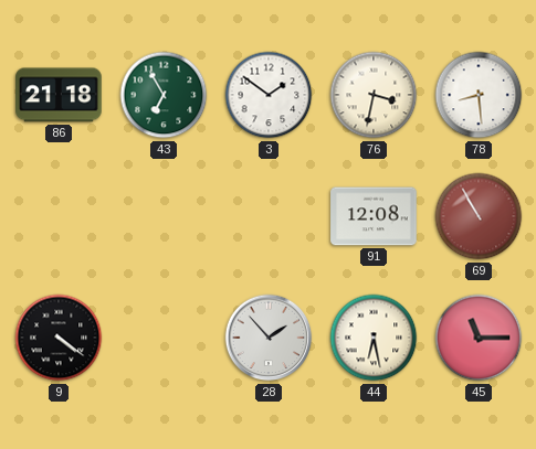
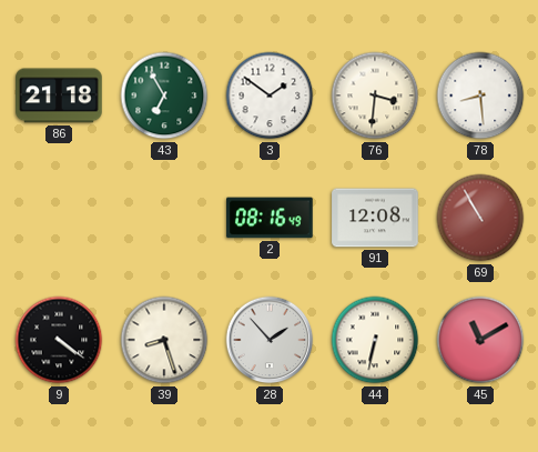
76: 3:32 -> 3:31 (375, 96)
2: none -> 08:16 (270, 218)
39: none -> 8:27 (164, 340)
44: 6:28 -> 6:32 (375, 340)
45: 11:15 -> 11:10 (480, 340)
